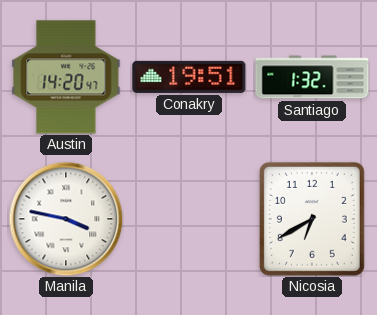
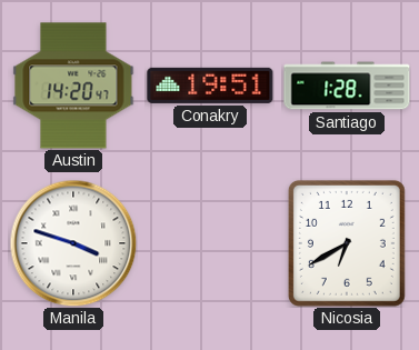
Santiago: 1:32 -> 1:28 (347, 86)
Manila: 3:47 -> 3:48 (73, 243)
